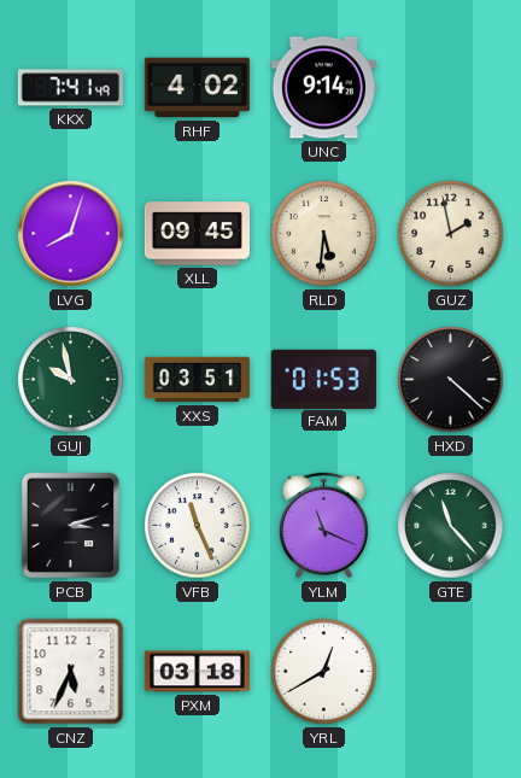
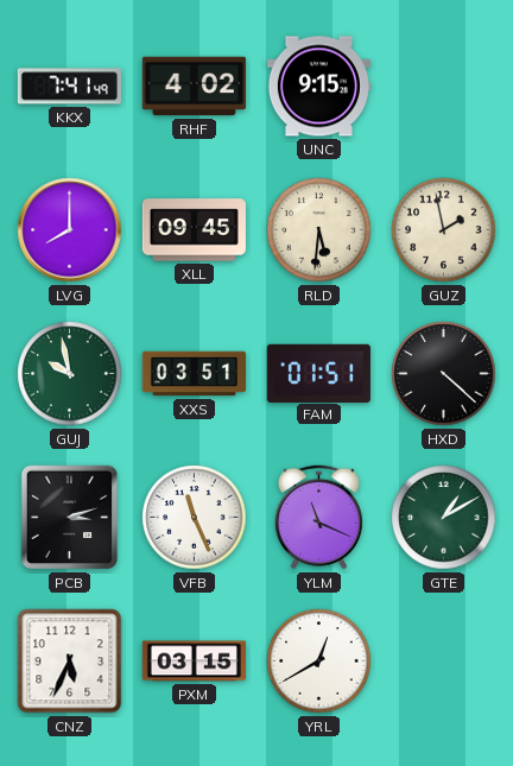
UNC: 9:14 -> 9:15 (318, 87)
LVG: 8:03 -> 8:00 (70, 230)
FAM: 01:53 -> 01:51 (318, 373)
GTE: 11:23 -> 1:10 (444, 518)
PXM: 03:18 -> 03:15 (194, 661)
